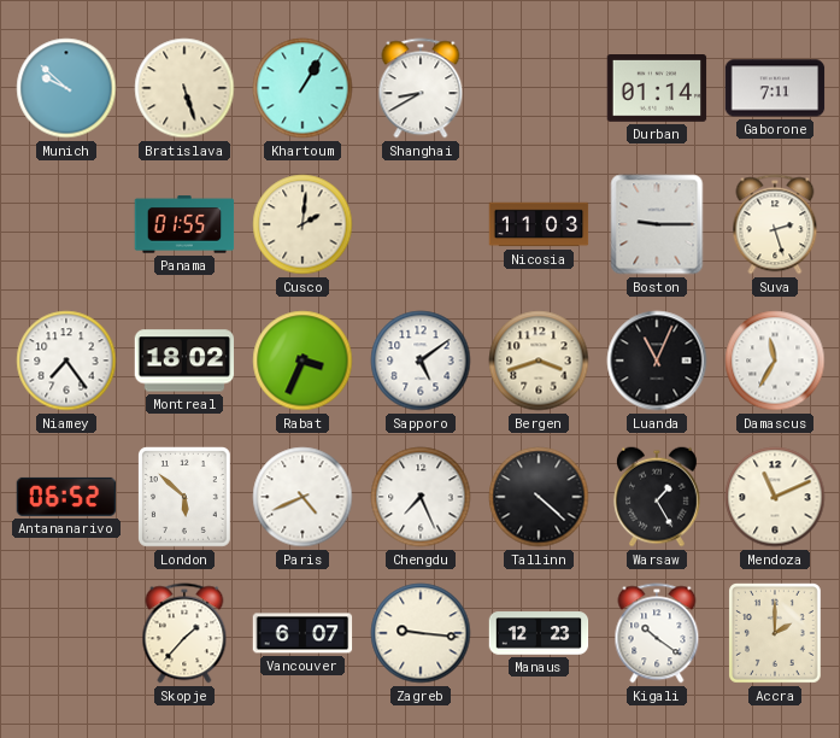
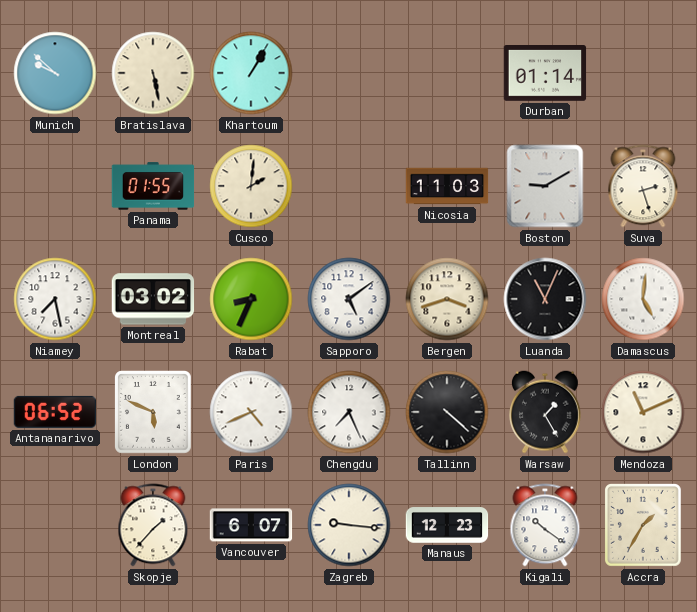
Bratislava: 5:27 -> 5:28 (153, 73)
Shanghai: 8:40 -> none (421, 88)
Gaborone: 7:11 -> none (775, 88)
Boston: 9:15 -> 9:10 (545, 186)
Niamey: 7:24 -> 7:28 (55, 299)
Montreal: 18:02 -> 03:02 (153, 299)
Rabat: 3:34 -> 8:34 (251, 299)
Damascus: 11:35 -> 5:01 (643, 299)
London: 5:52 -> 5:49 (154, 413)
Accra: 2:00 -> 1:35 (644, 526)
